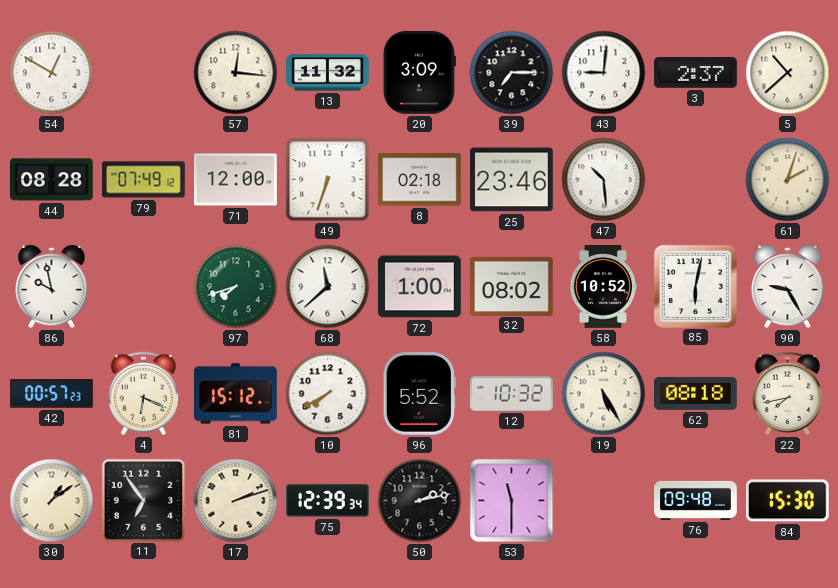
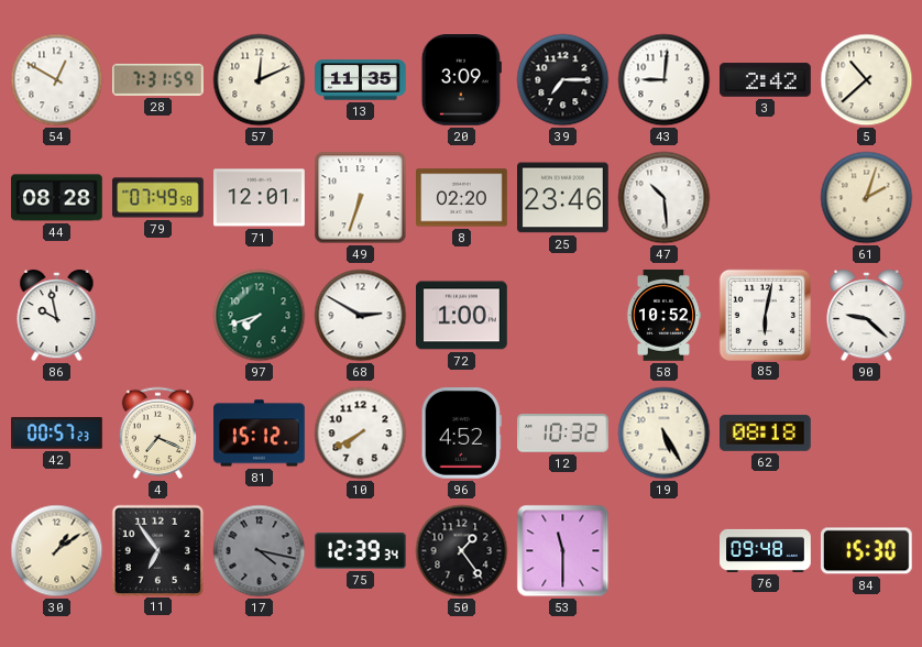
28: none -> 7:31 (158, 79)
57: 12:16 -> 12:11 (260, 80)
13: 11:32 -> 11:35 (361, 80)
3: 2:37 -> 2:42 (766, 80)
79: 07:49:12 -> 07:49:58 (158, 198)
71: 12:00 -> 12:01 (260, 198)
8: 02:18 -> 02:20 (462, 198)
68: 11:38 -> 2:50 (361, 316)
32: 08:02 -> none (512, 286)
90: 9:25 -> 9:22 (867, 316)
4: 6:19 -> 7:19 (158, 434)
96: 5:52 -> 4:52 (461, 434)
22: 7:43 -> none (788, 394)
17: 2:12 -> 4:17 (260, 551)
17 dial: cream -> grey (260, 551)
50: 2:13 -> 1:24 (462, 551)
